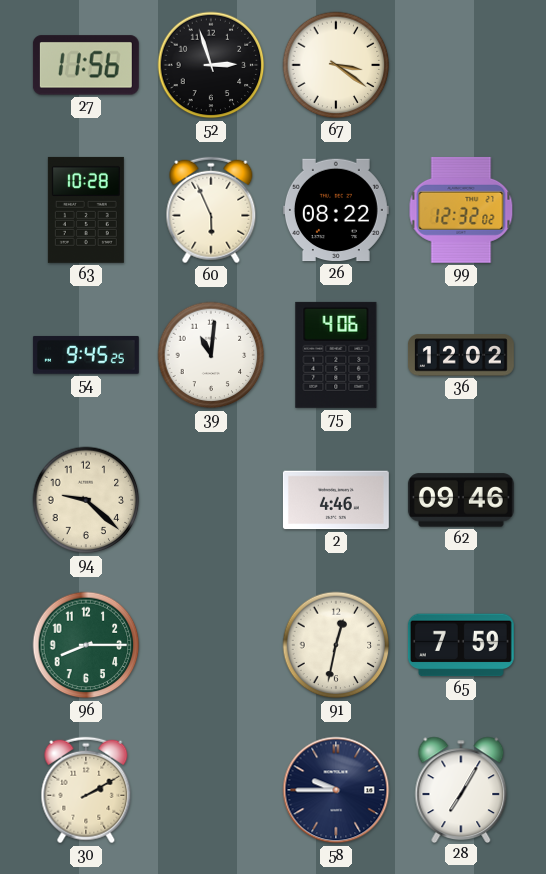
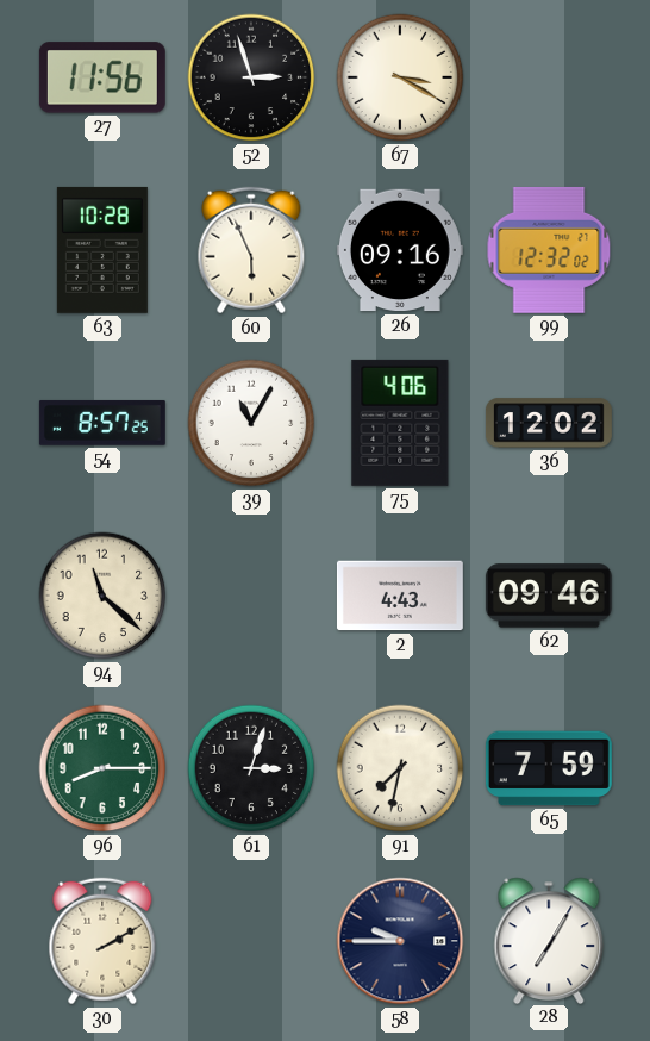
67: 3:21 -> 3:20 (400, 77)
26: 08:22 -> 09:16 (400, 250)
54: 9:45 -> 8:57 (102, 423)
39: 11:01 -> 11:05 (251, 423)
94: 9:22 -> 11:22 (102, 596)
2: 4:46 -> 4:43 (400, 596)
61: none -> 3:03 (251, 768)
91: 12:32 -> 7:32 (400, 768)
